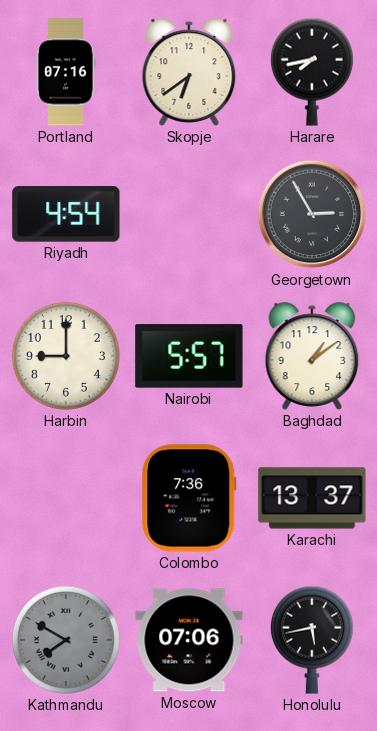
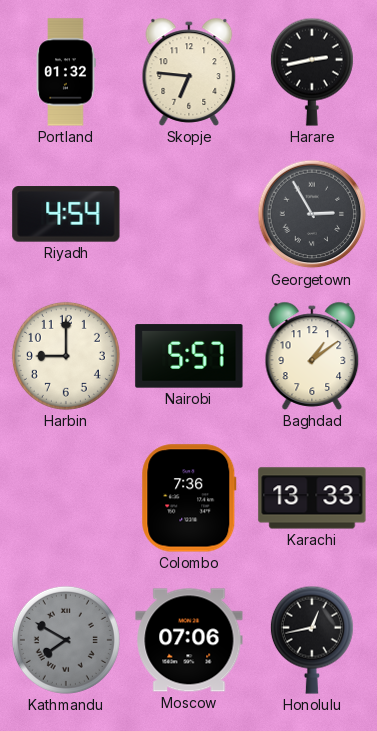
Portland: 07:16 -> 01:32 (66, 72)
Skopje: 6:39 -> 6:46 (189, 72)
Harare: 7:43 -> 2:43 (312, 72)
Karachi: 13:37 -> 13:33 (312, 498)
Honolulu: 5:43 -> 12:43 (312, 640)
